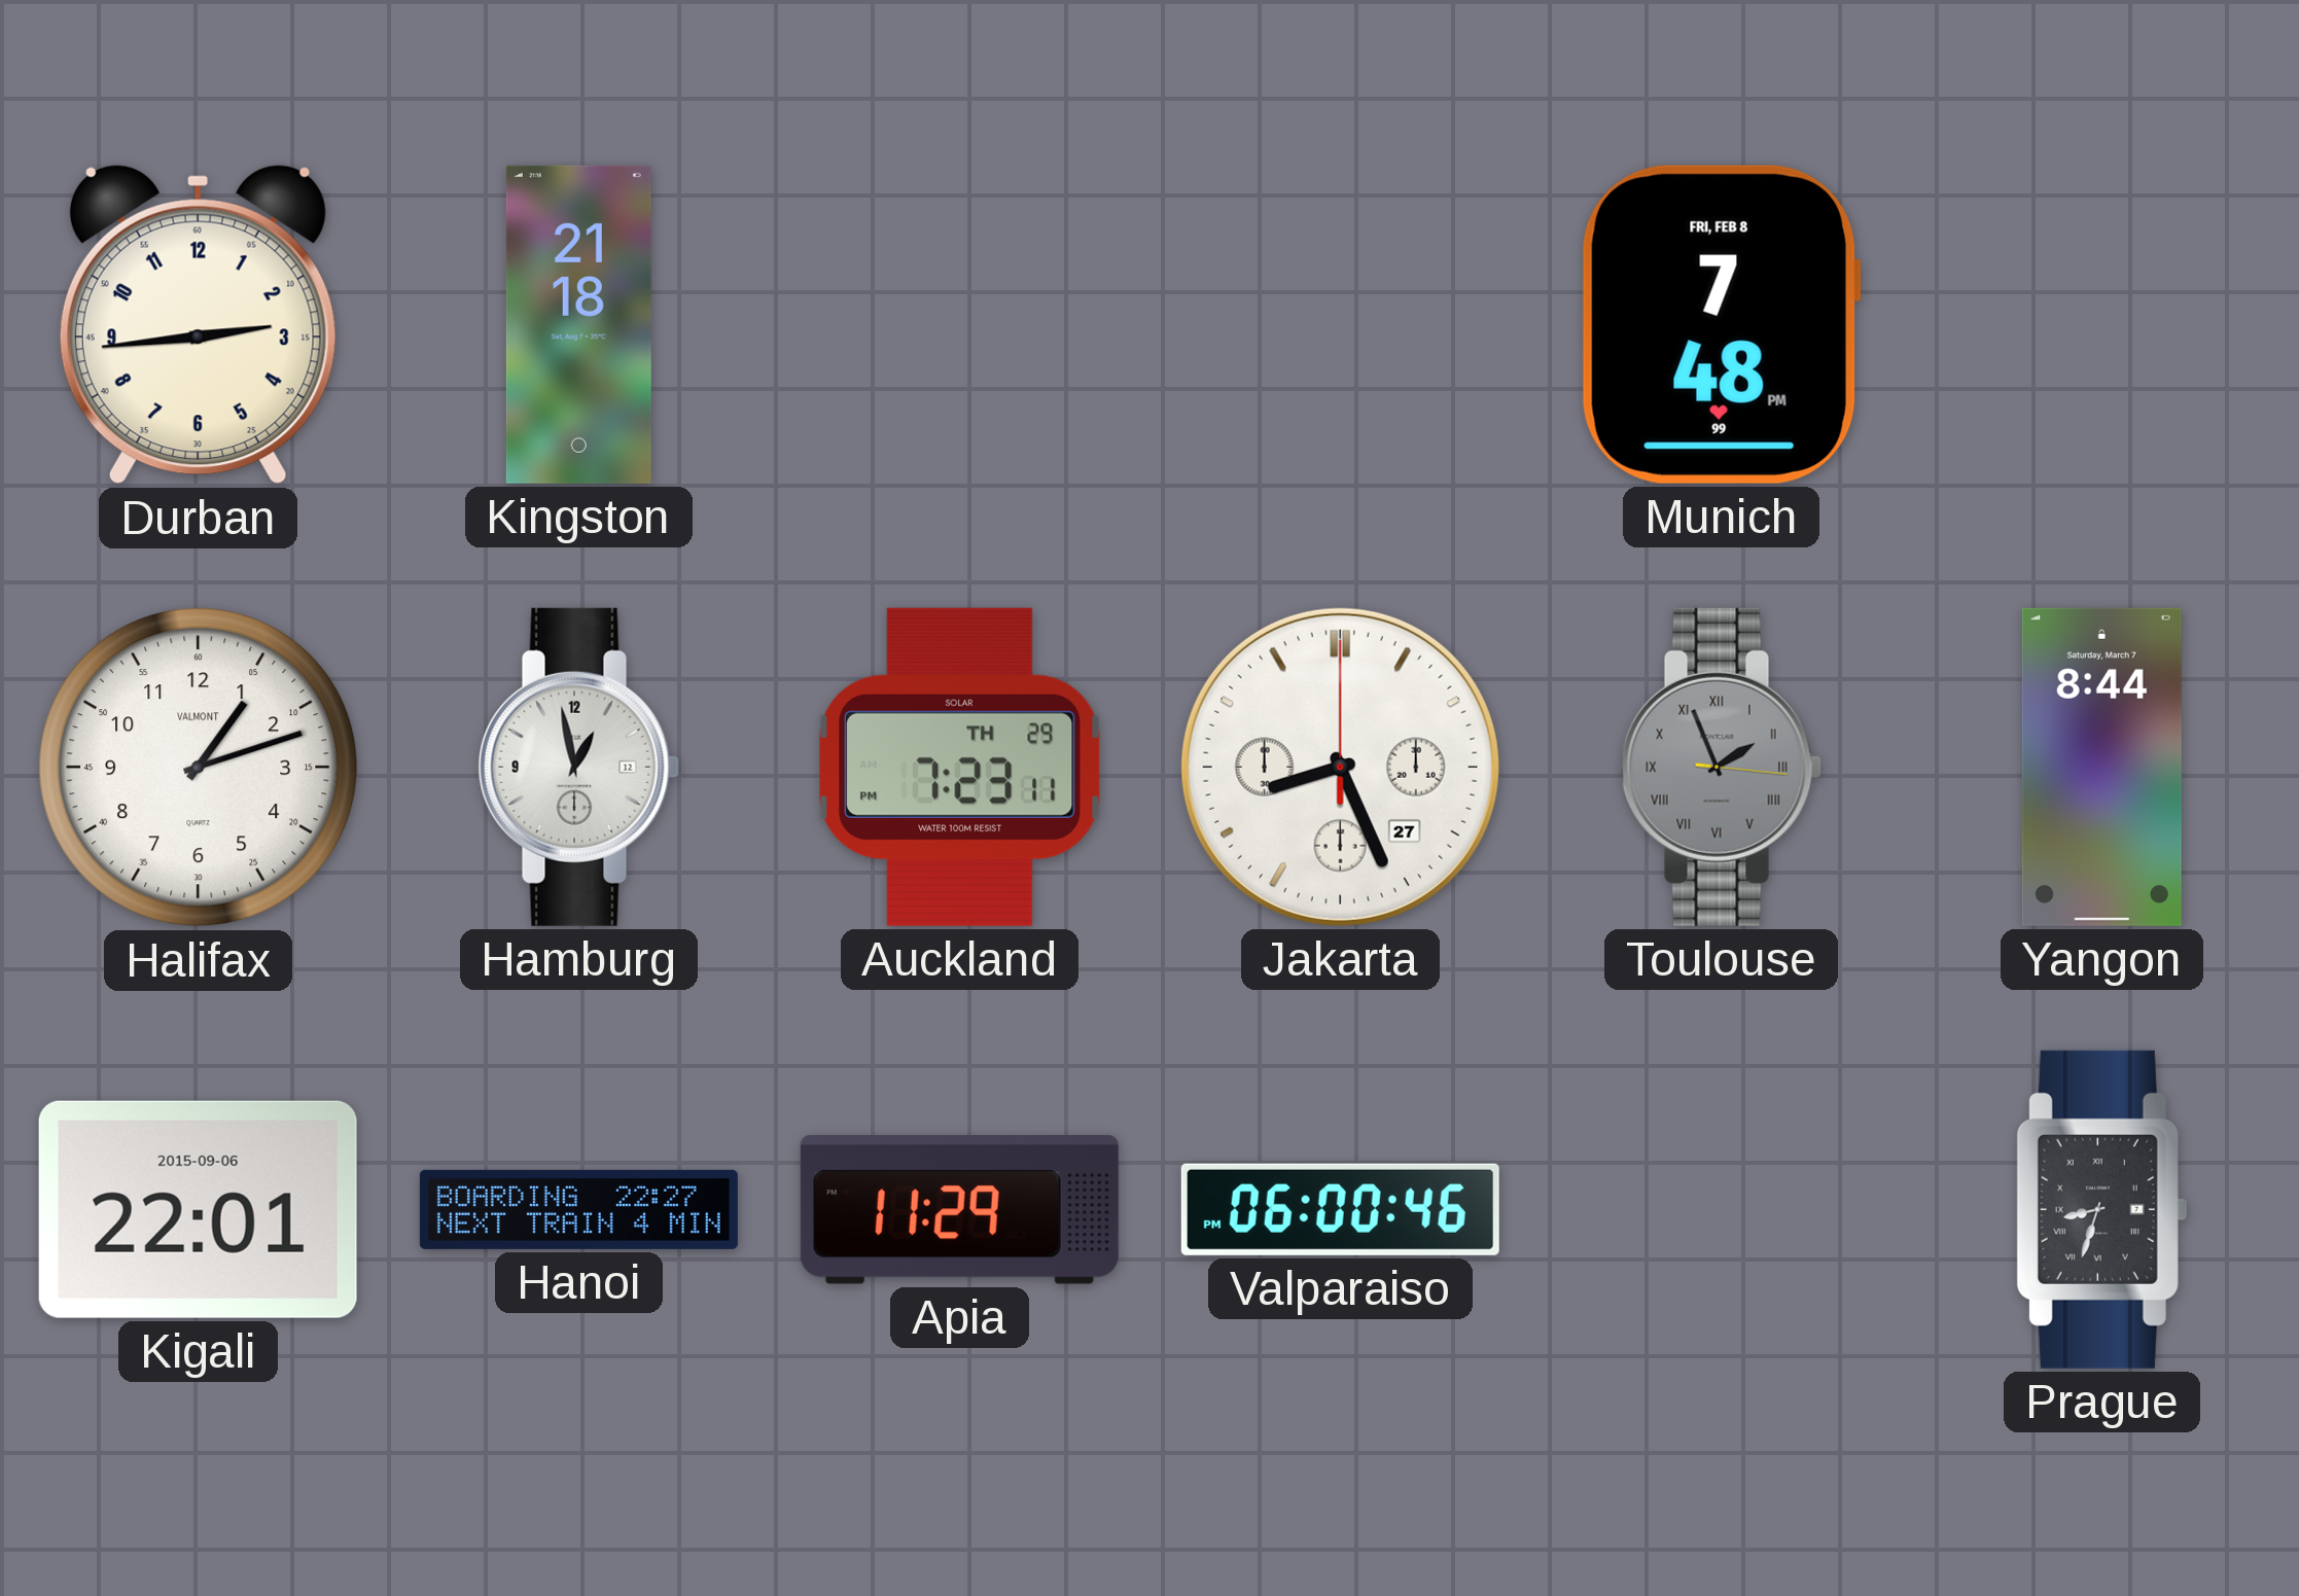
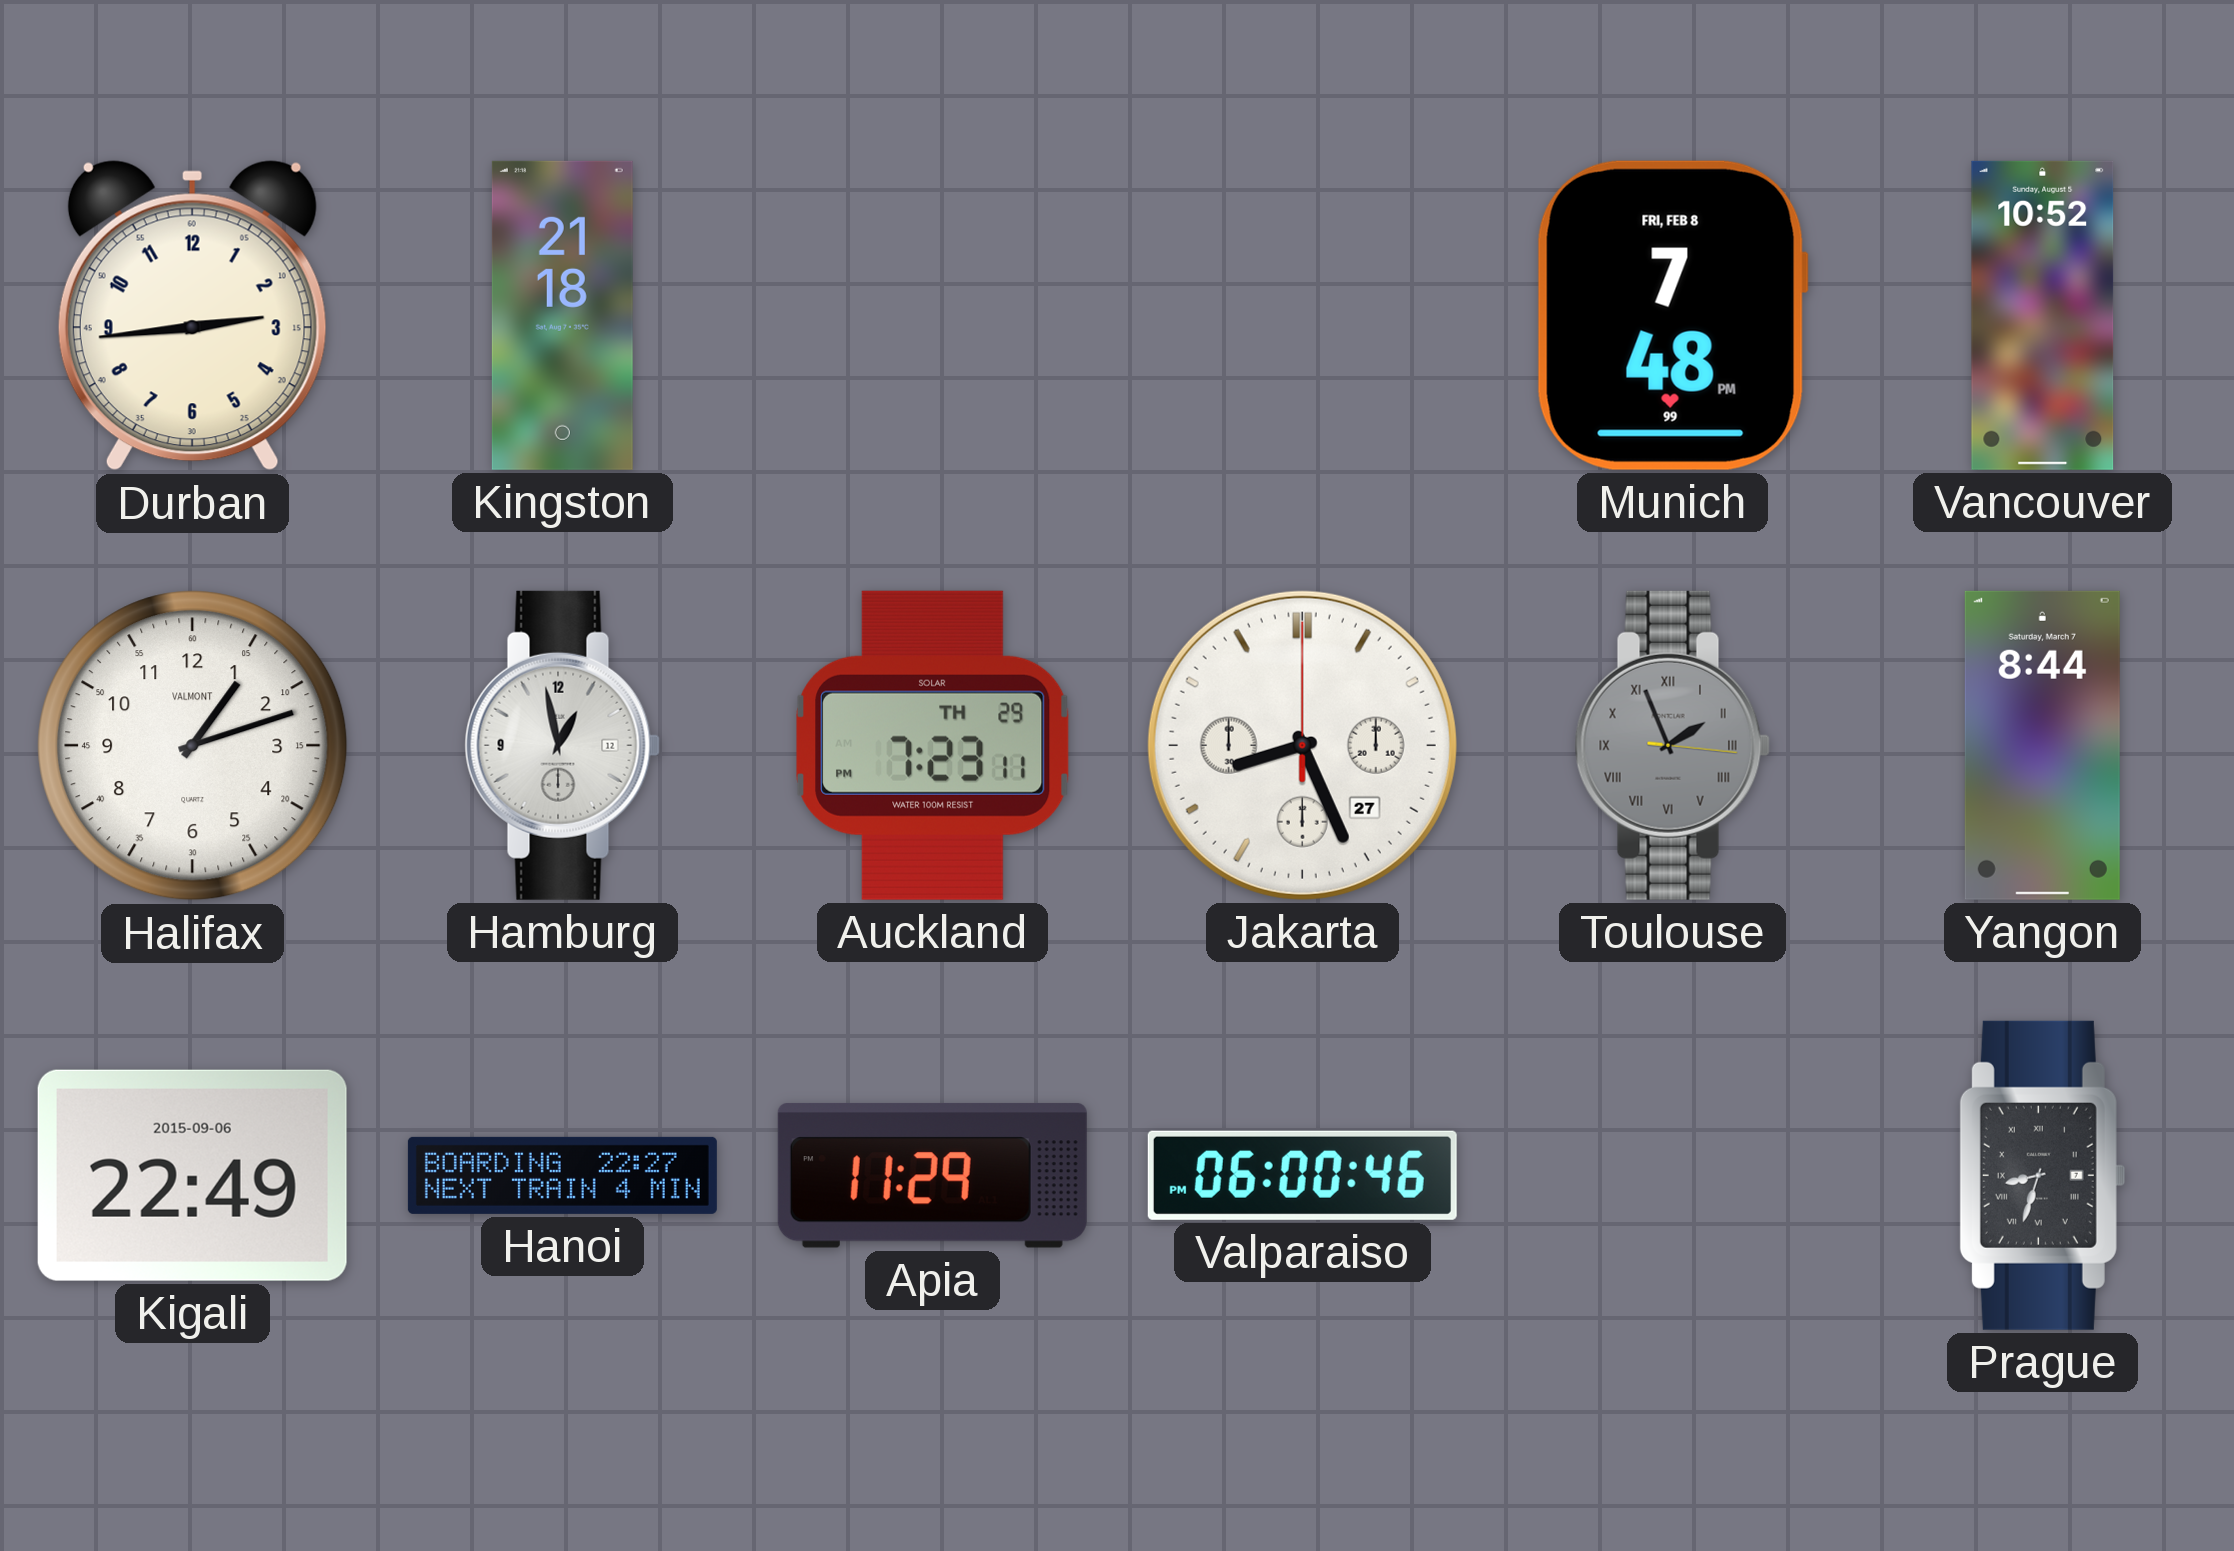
Vancouver: none -> 10:52 (2043, 315)
Kigali: 22:01 -> 22:49 (192, 1175)
